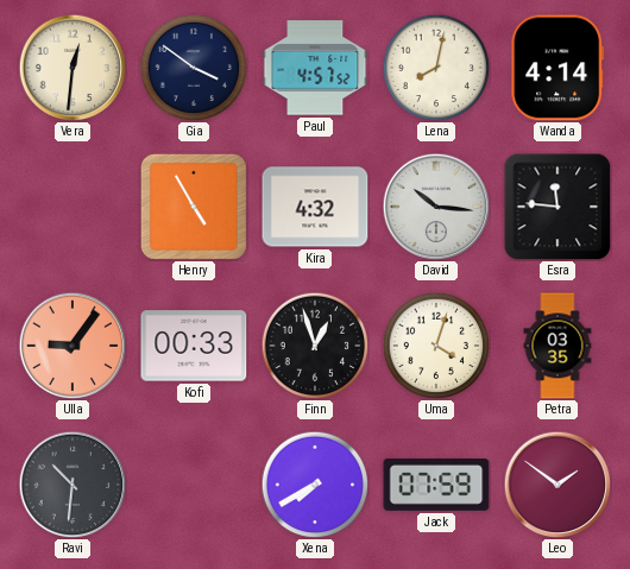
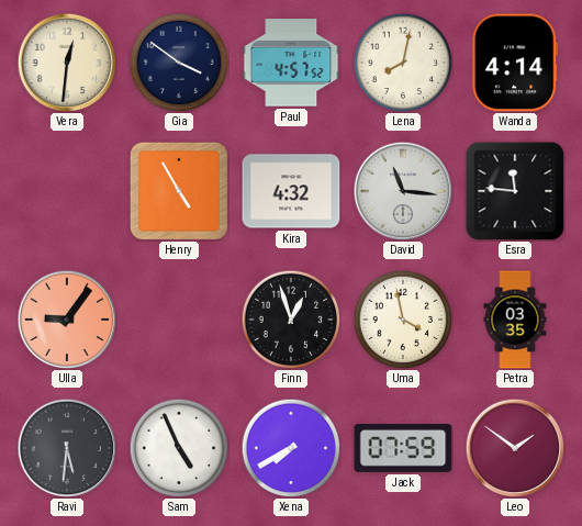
David: 10:16 -> 11:16 (403, 191)
Kofi: 00:33 -> none (194, 346)
Uma: 4:03 -> 3:58 (403, 320)
Ravi: 10:31 -> 5:31 (67, 448)
Sam: none -> 4:56 (179, 448)
